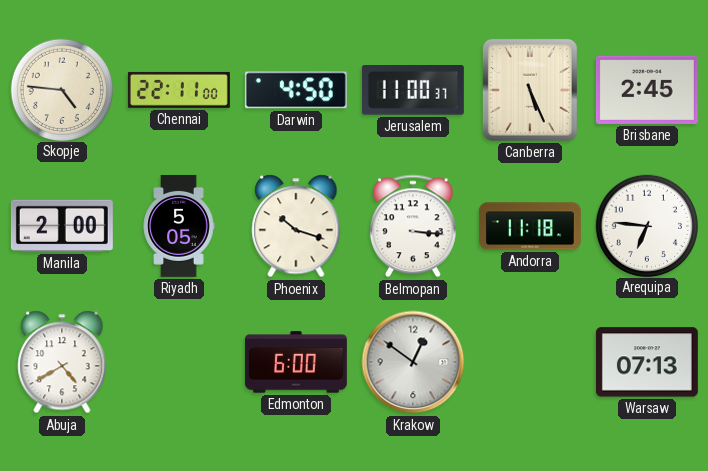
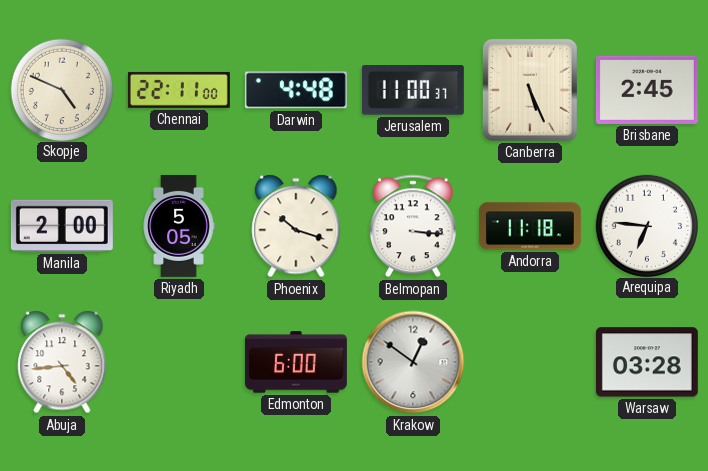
Skopje: 4:46 -> 4:49 (61, 89)
Darwin: 4:50 -> 4:48 (296, 90)
Abuja: 4:40 -> 4:44 (62, 362)
Warsaw: 07:13 -> 03:28 (647, 362)
